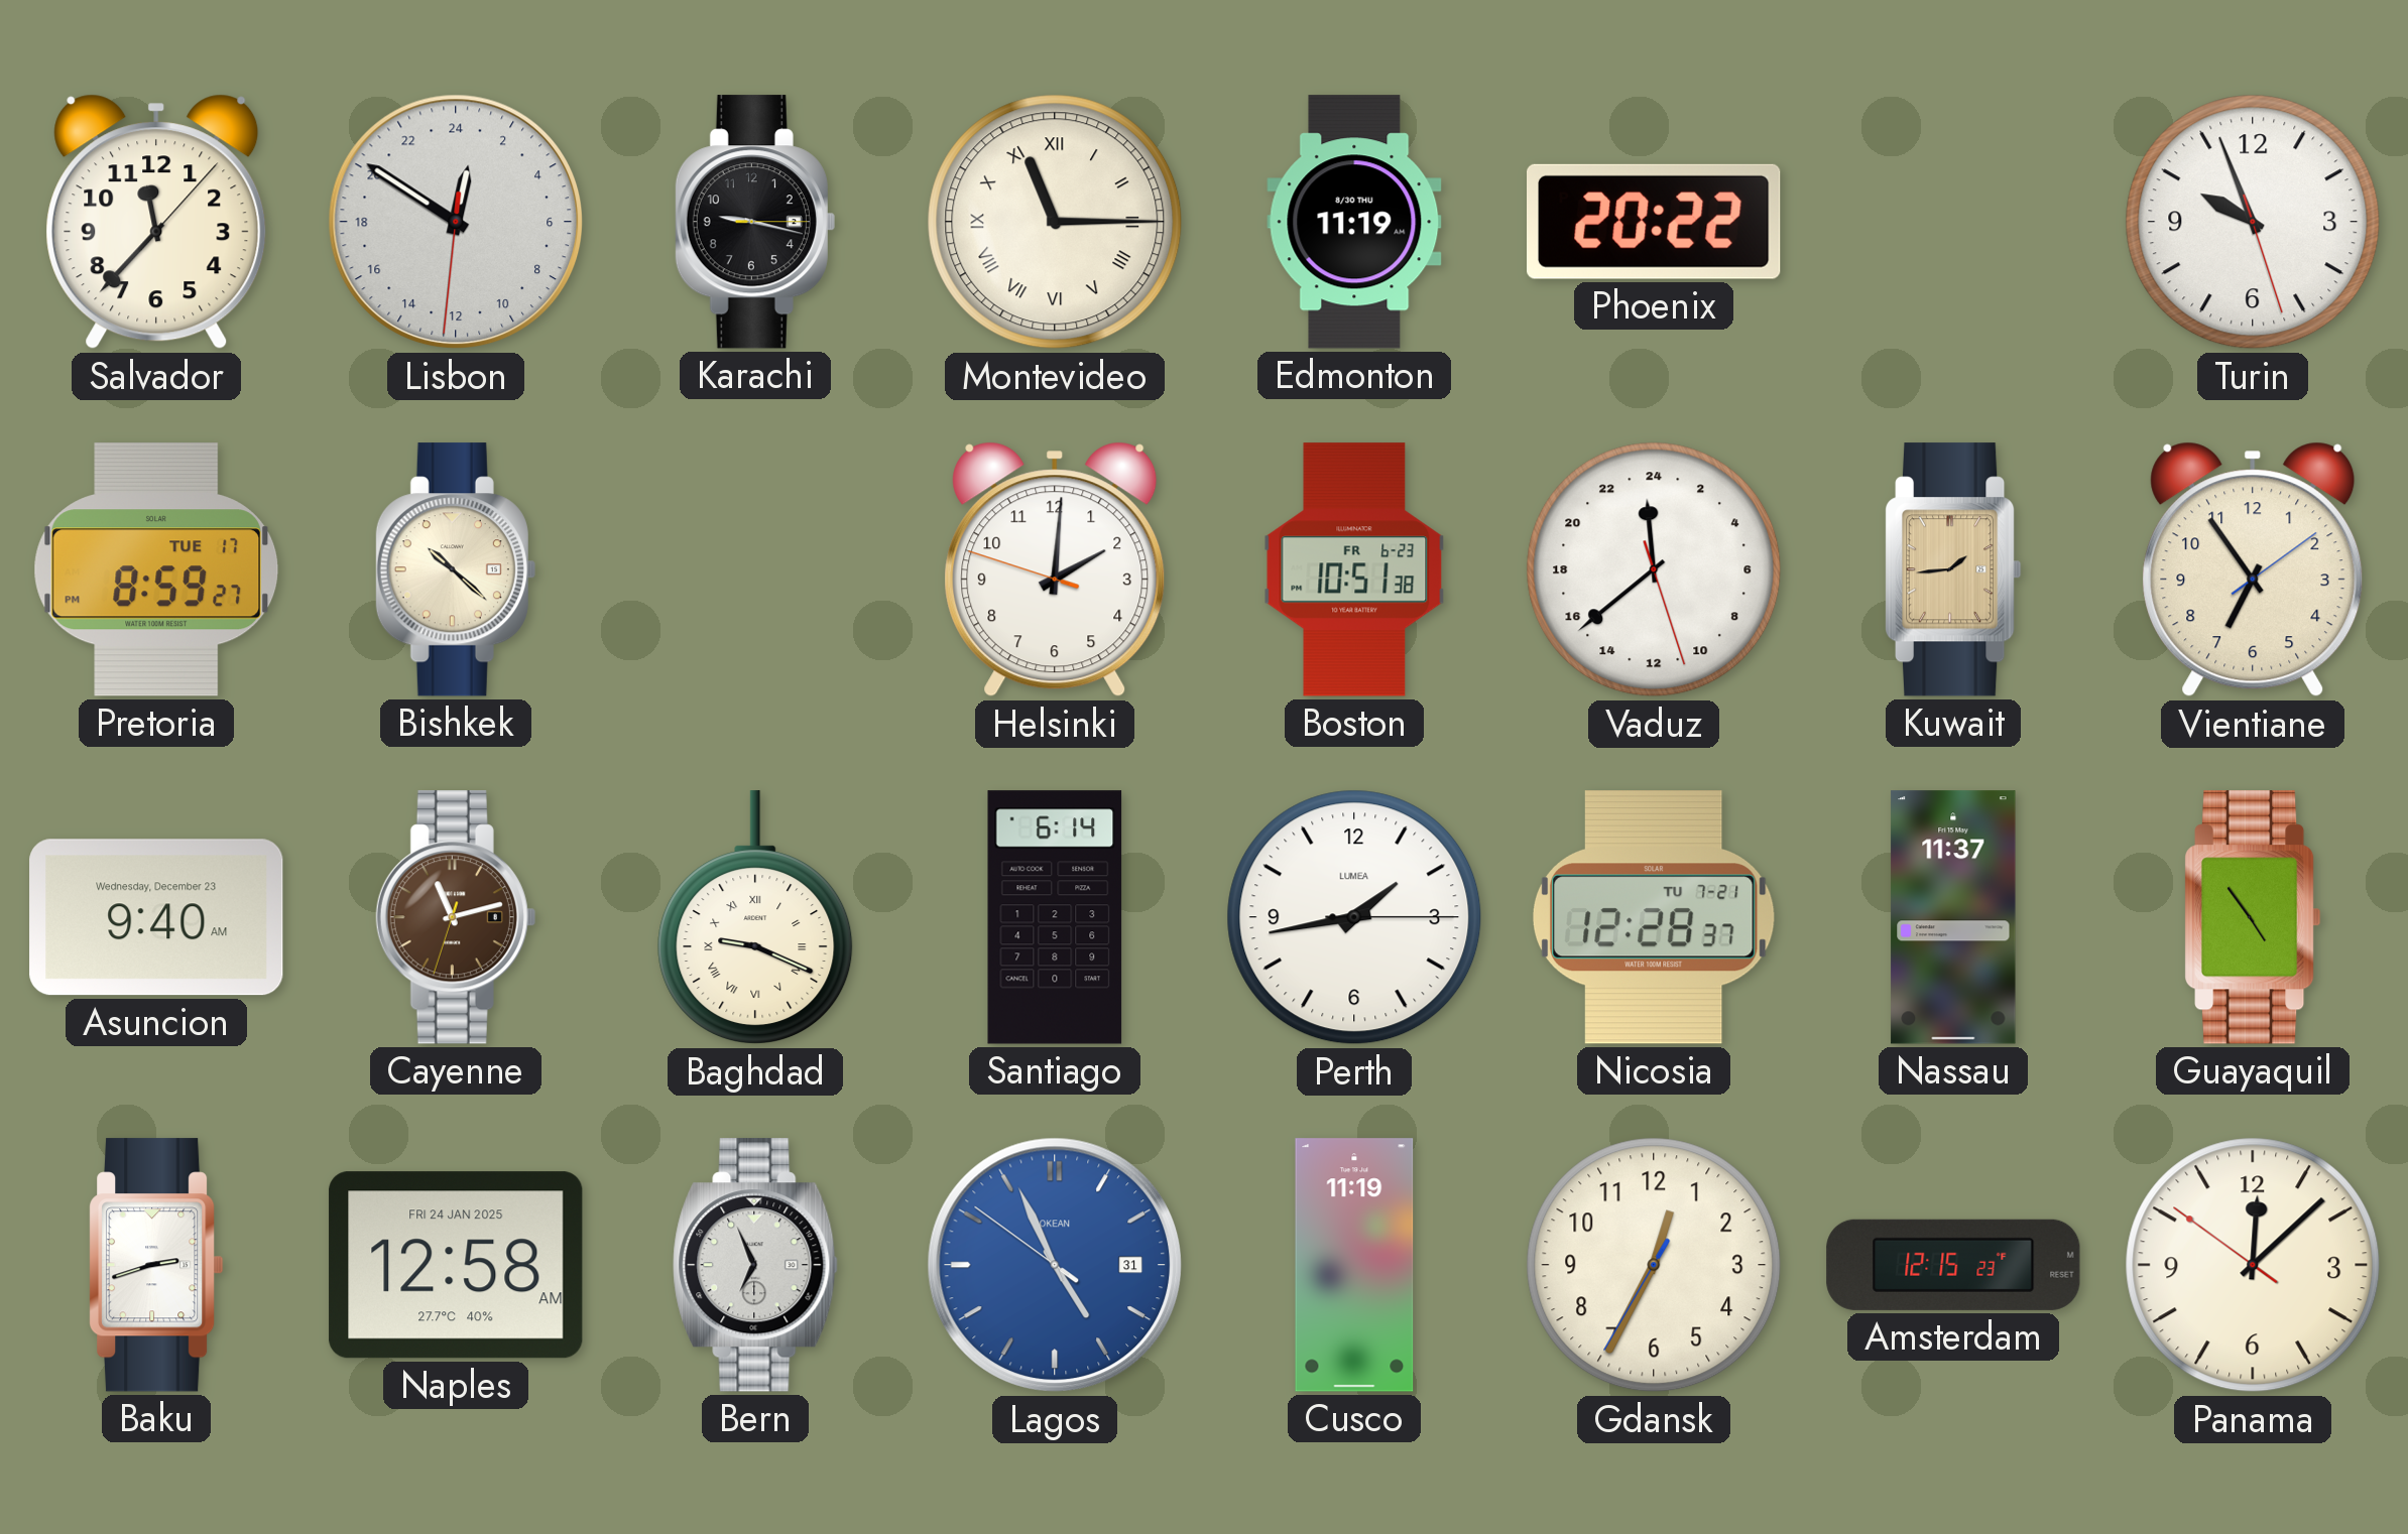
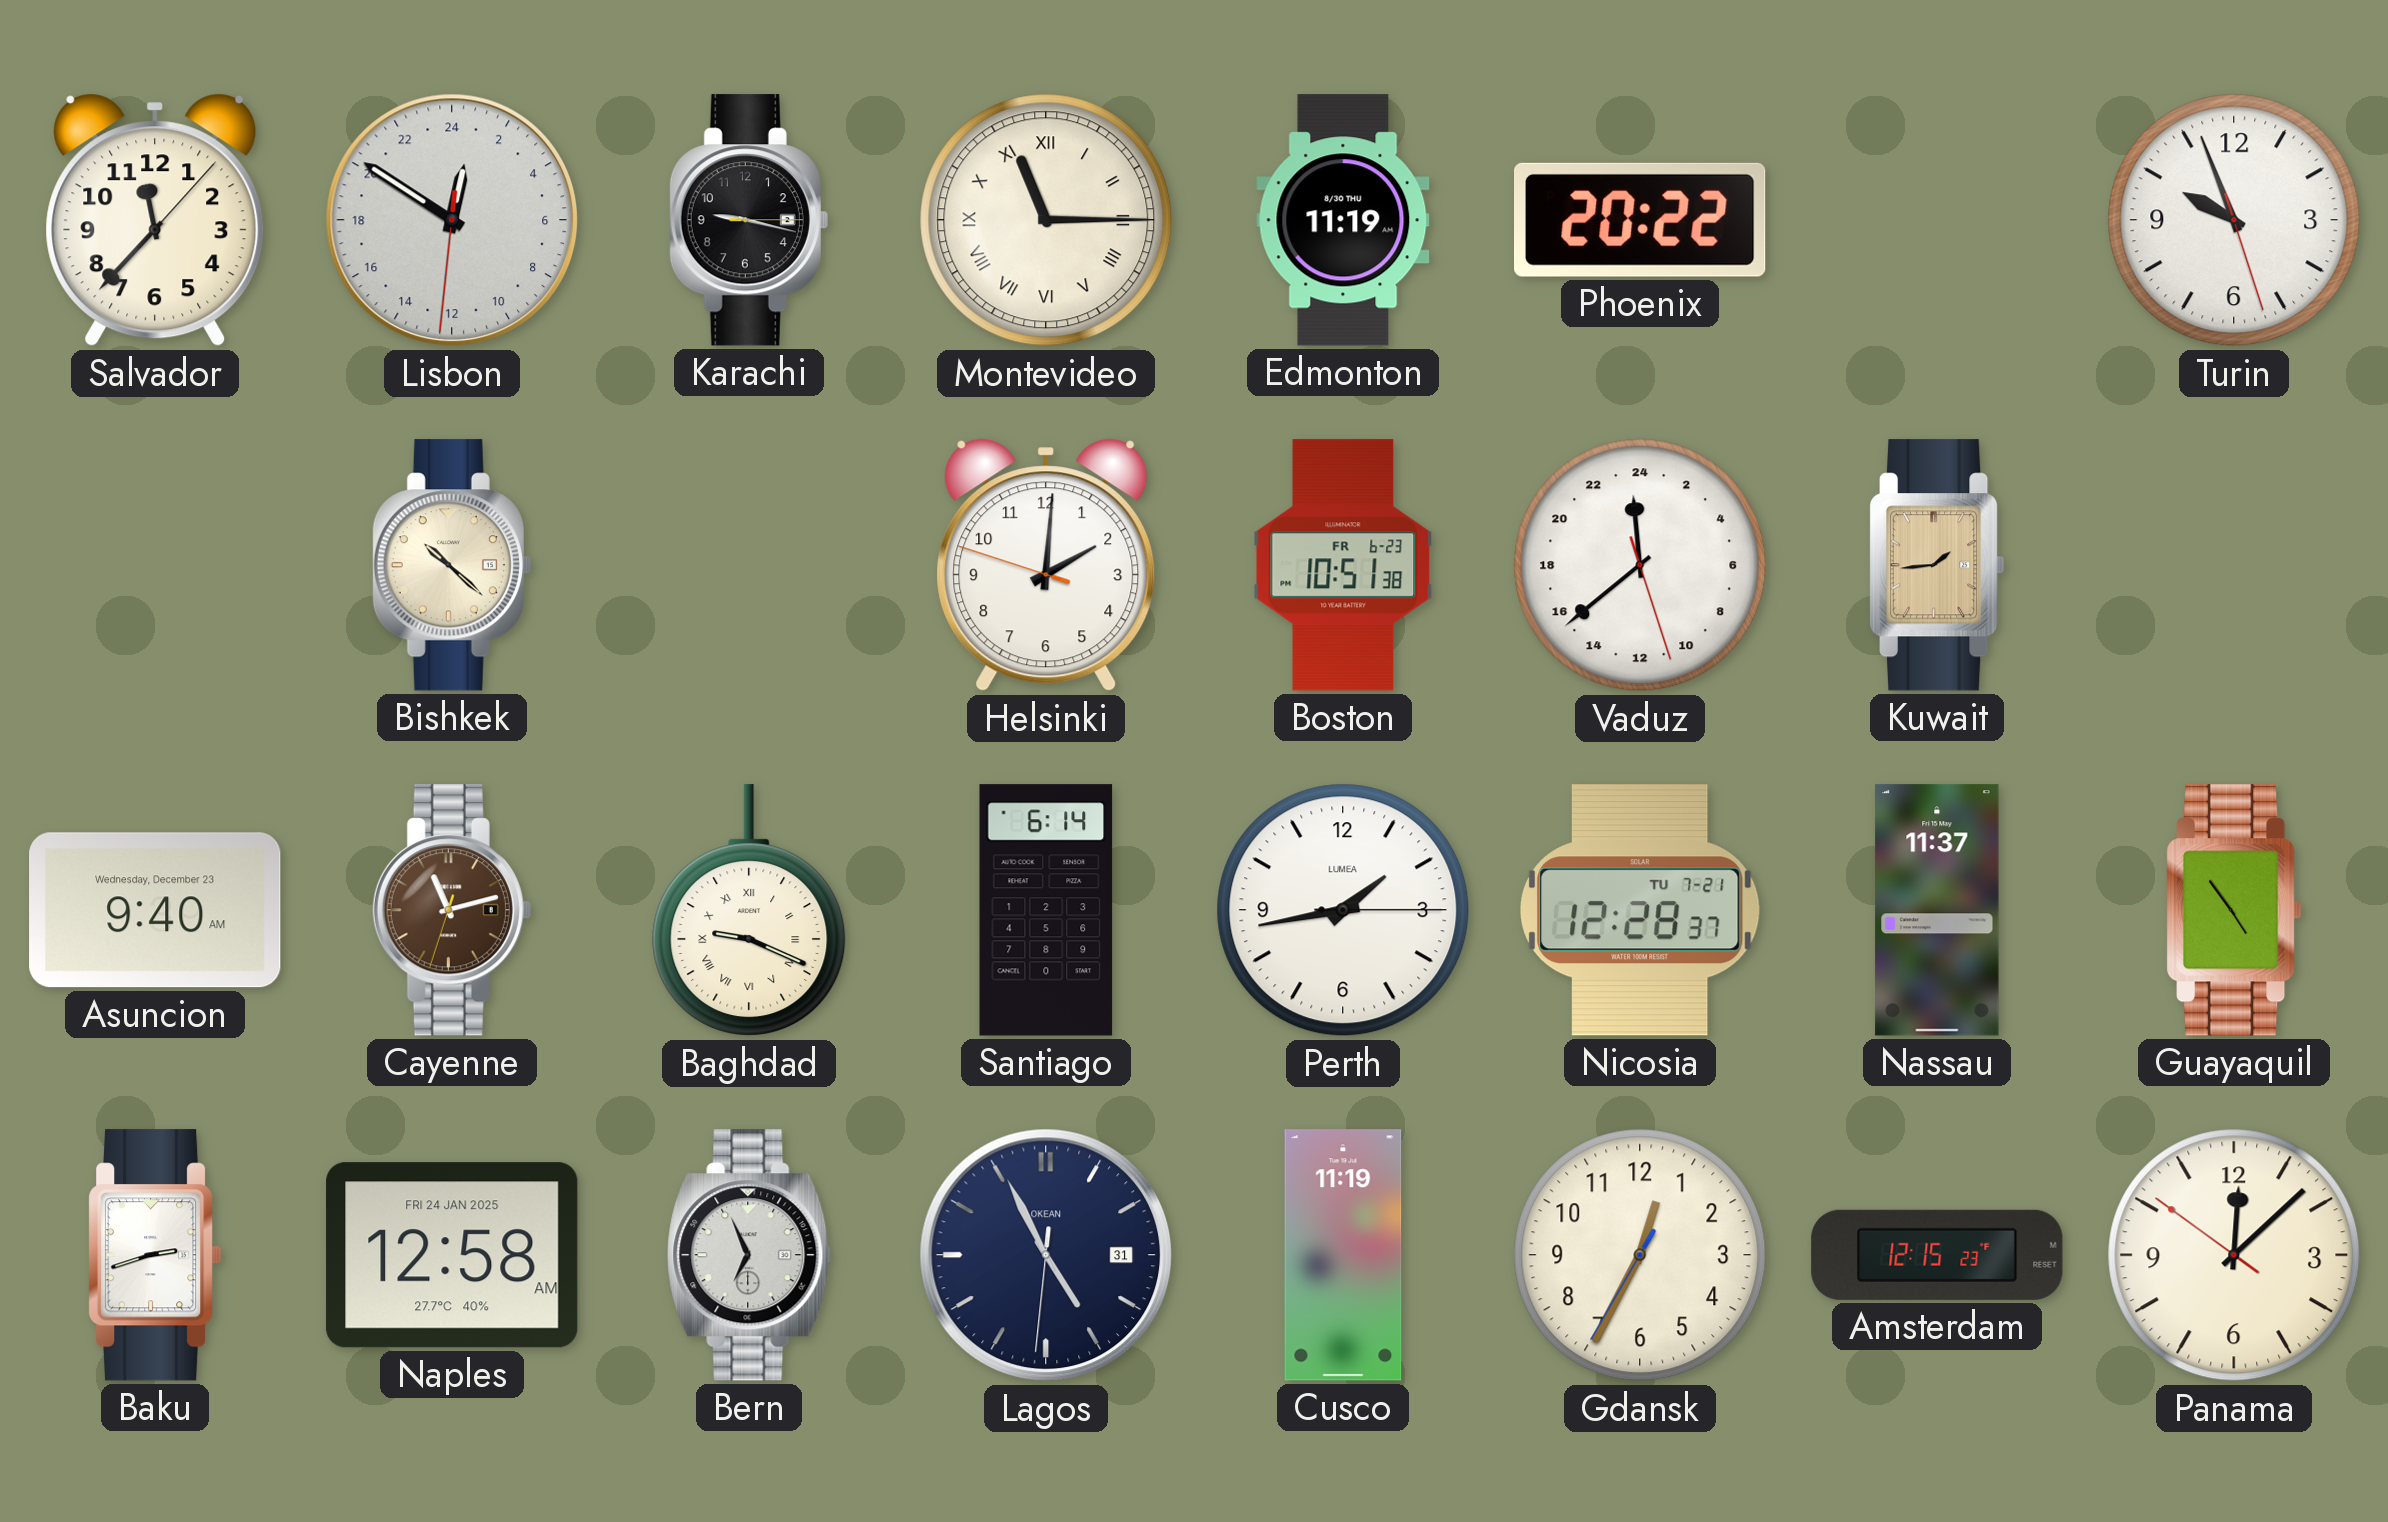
Pretoria: 8:59 -> none (156, 569)
Vientiane: 6:54 -> none (2253, 569)
Lagos: 4:55:51 -> 4:55:31 (1046, 1255)
Lagos dial: blue -> navy (1046, 1255)
